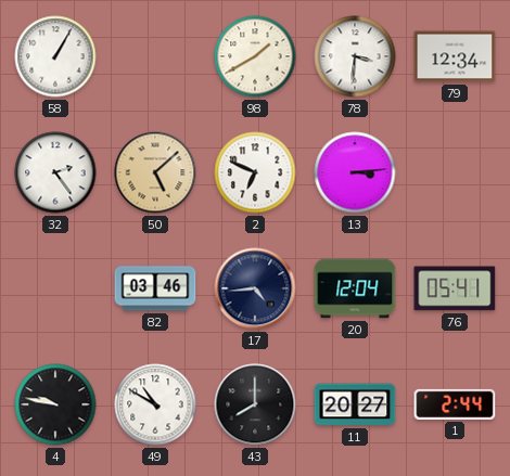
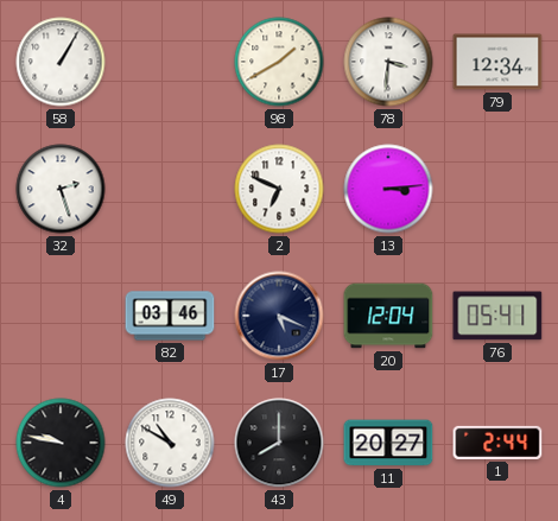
32: 2:24 -> 2:27 (61, 189)
50: 5:08 -> none (155, 172)
17: 4:44 -> 5:19 (279, 316)
